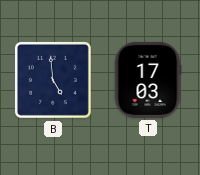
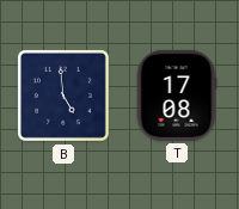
T: 17:03 -> 17:08 (177, 96)
